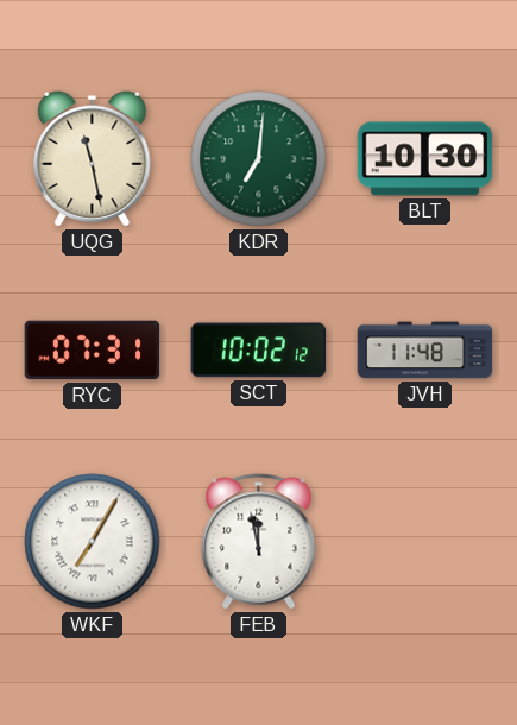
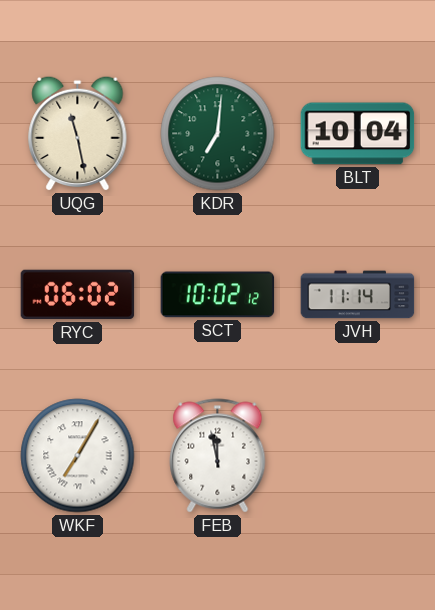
BLT: 10:30 -> 10:04 (358, 134)
RYC: 07:31 -> 06:02 (78, 295)
JVH: 11:48 -> 11:14 (358, 295)
